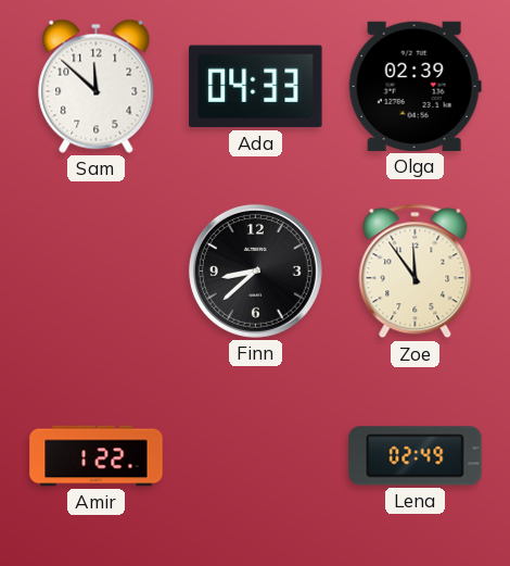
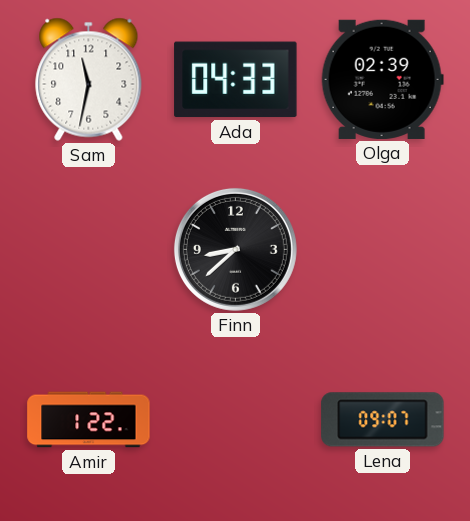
Sam: 11:52 -> 11:32 (89, 79)
Zoe: 11:54 -> none (416, 272)
Lena: 02:49 -> 09:07 (383, 420)
